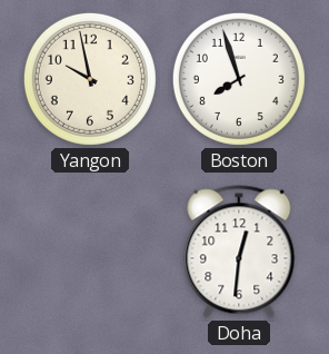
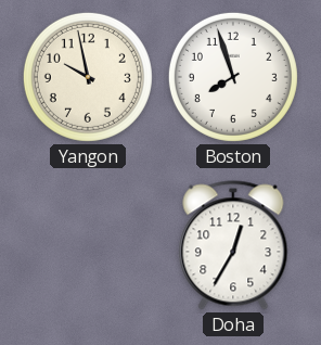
Doha: 12:31 -> 12:35 (233, 245)
